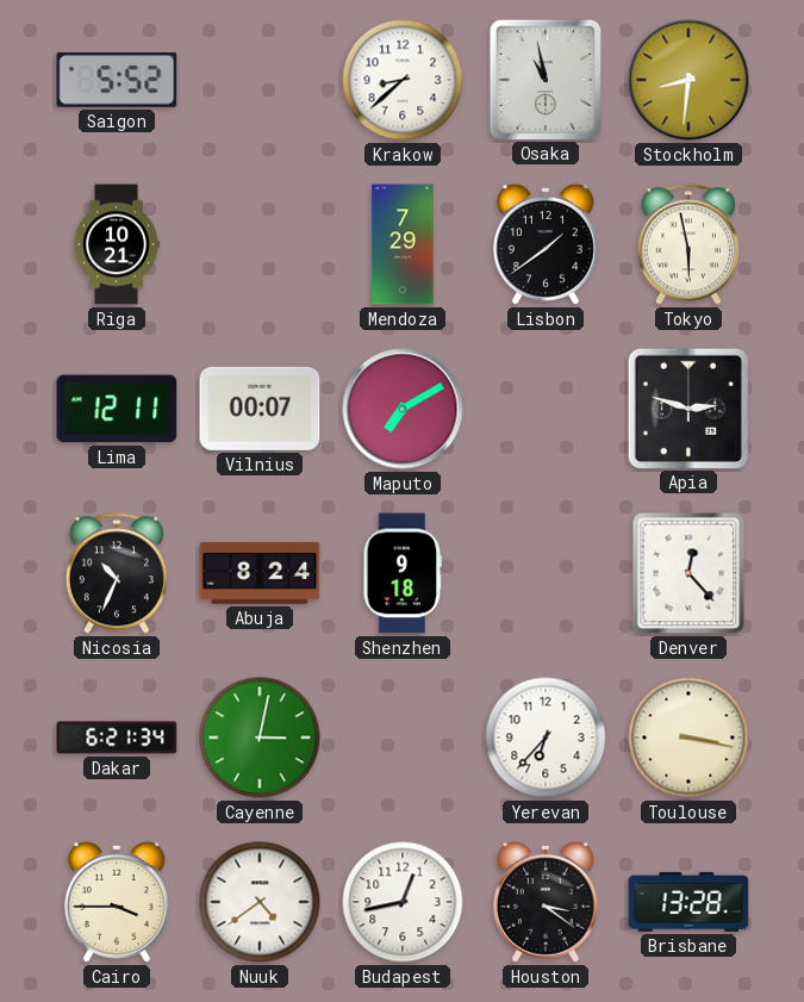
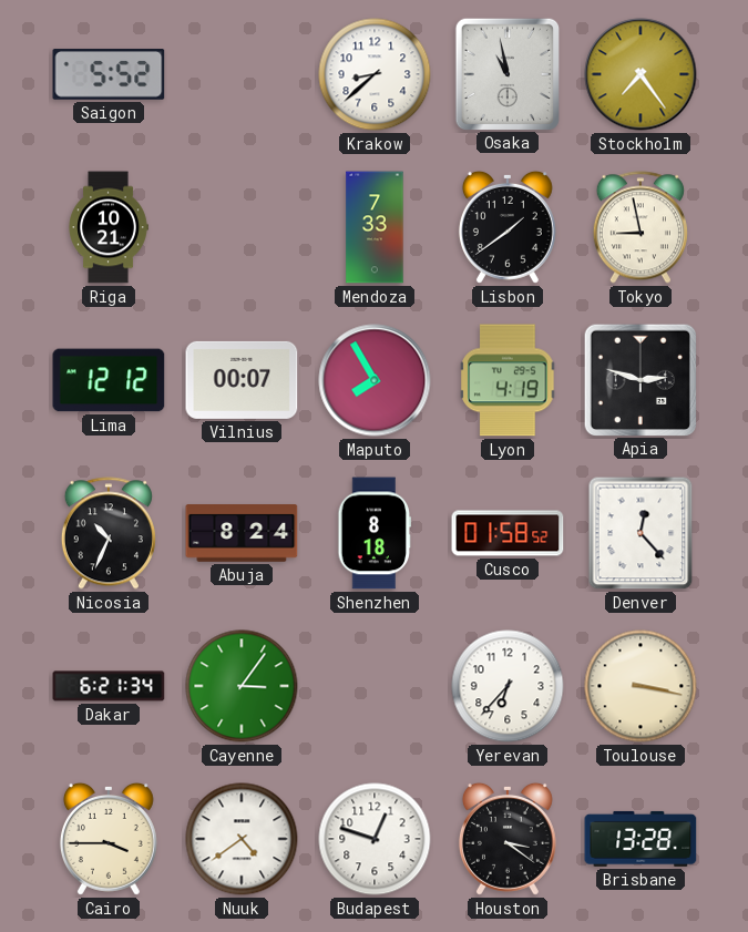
Stockholm: 8:31 -> 7:24 (641, 74)
Mendoza: 7:29 -> 7:33 (375, 227)
Tokyo: 5:58 -> 8:58 (641, 227)
Lima: 12:11 -> 12:12 (109, 380)
Maputo: 7:10 -> 7:55 (375, 380)
Lyon: none -> 4:19 (508, 380)
Shenzhen: 9:18 -> 8:18 (373, 533)
Cusco: none -> 01:58 (508, 533)
Cayenne: 3:02 -> 3:06 (242, 686)
Budapest: 12:43 -> 12:48 (375, 839)
